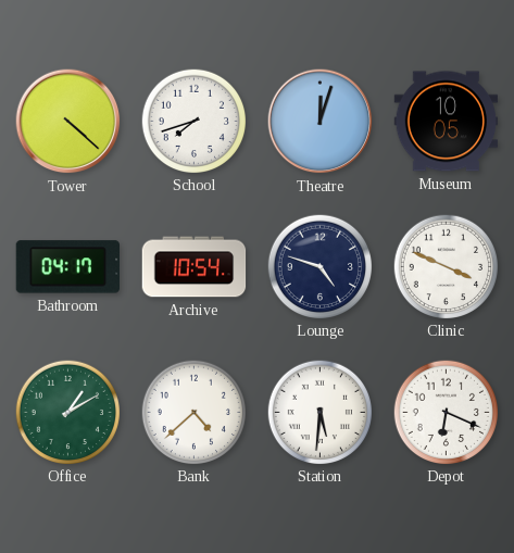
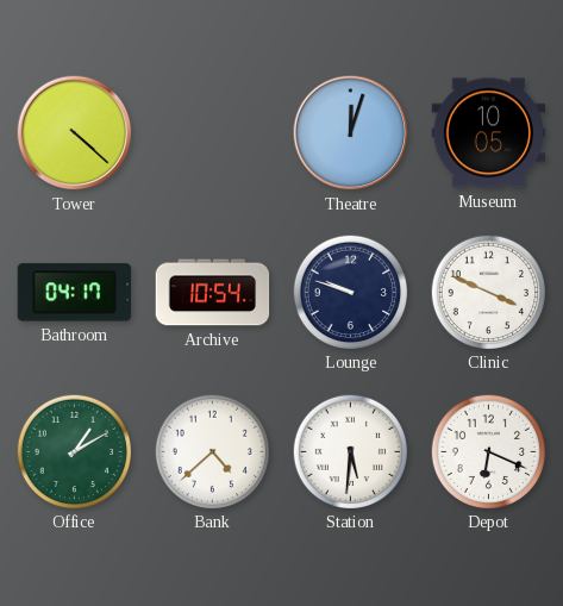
School: 7:42 -> none (193, 121)
Lounge: 4:48 -> 9:48 (350, 292)
